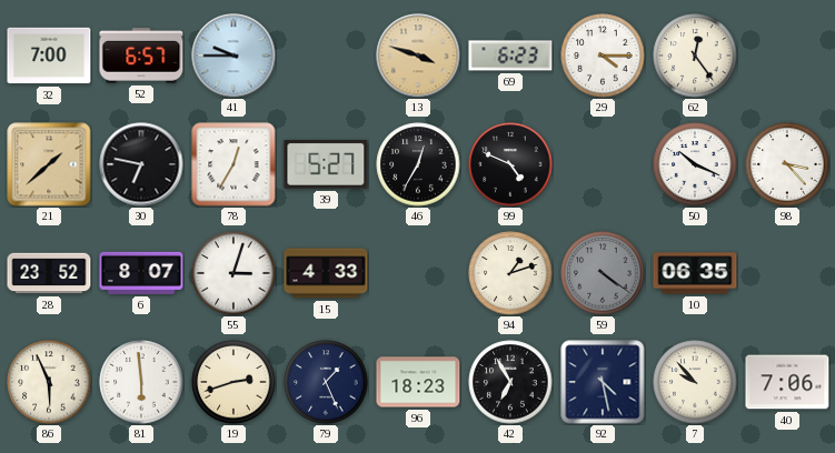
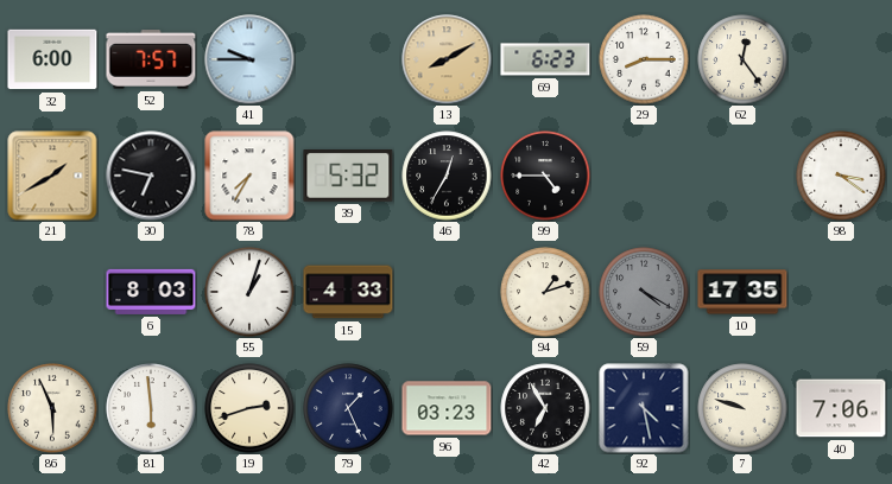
32: 7:00 -> 6:00 (52, 59)
52: 6:57 -> 7:57 (151, 59)
13: 3:48 -> 8:10 (447, 59)
29: 4:15 -> 8:15 (644, 59)
21: 1:38 -> 1:40 (52, 176)
78: 12:35 -> 7:35 (249, 176)
39: 5:27 -> 5:32 (348, 177)
99: 4:49 -> 4:45 (545, 176)
50: 10:19 -> none (695, 164)
98: 3:23 -> 3:21 (841, 176)
28: 23:52 -> none (49, 273)
6: 8:07 -> 8:03 (151, 292)
55: 3:03 -> 1:03 (249, 292)
59: 4:21 -> 4:20 (644, 292)
10: 06:35 -> 17:35 (742, 292)
96: 18:23 -> 03:23 (447, 408)
7: 9:53 -> 9:48 (742, 408)
